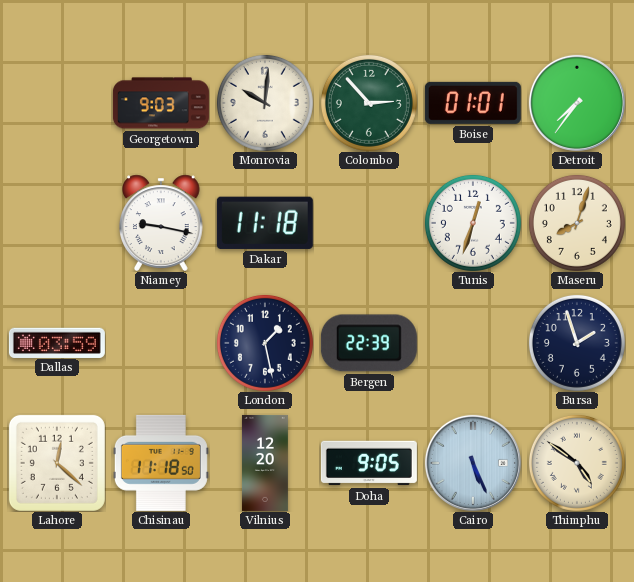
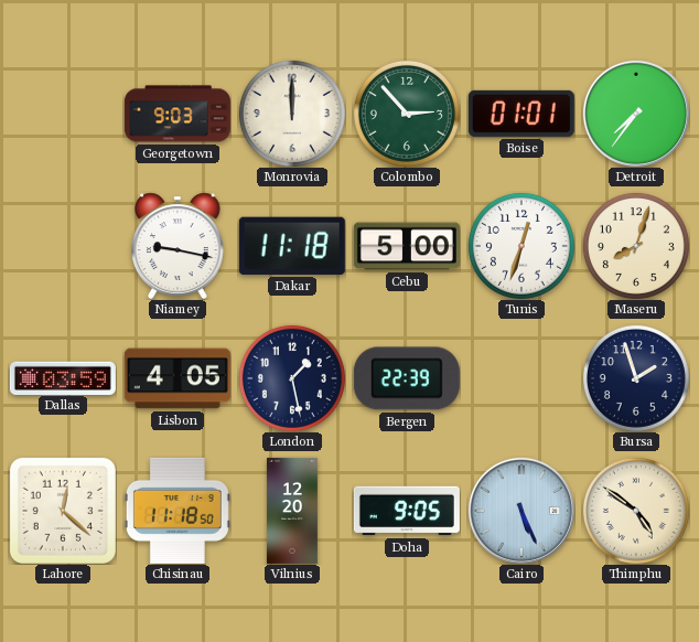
Monrovia: 10:01 -> 12:00 (292, 114)
Cebu: none -> 5:00 (407, 246)
Lisbon: none -> 4:05 (178, 378)
